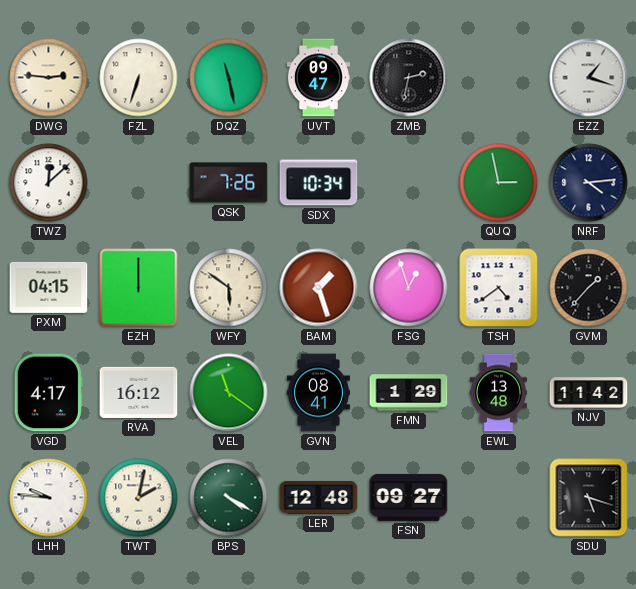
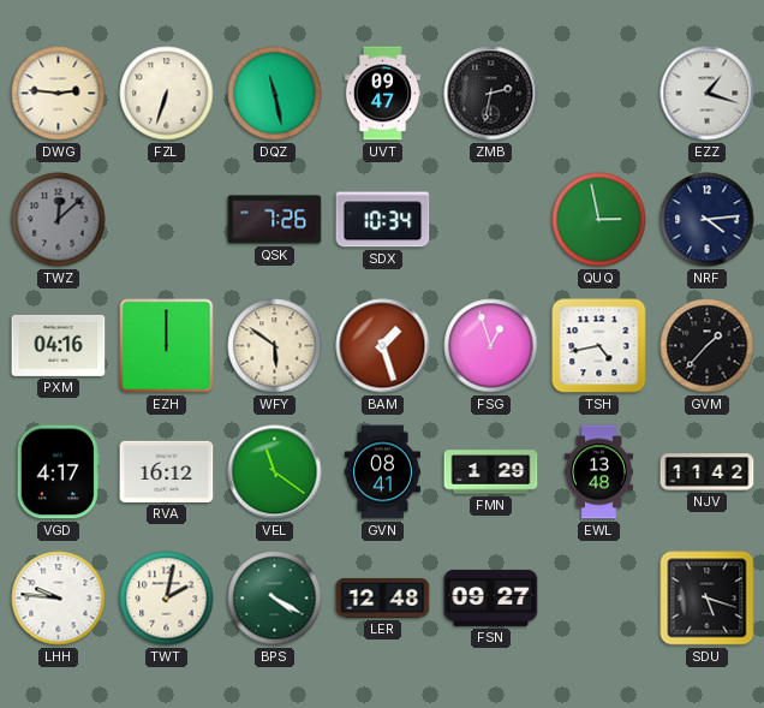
TWZ dial: white -> grey (59, 220)
PXM: 04:15 -> 04:16 (59, 345)
TSH: 4:39 -> 4:43 (599, 346)
